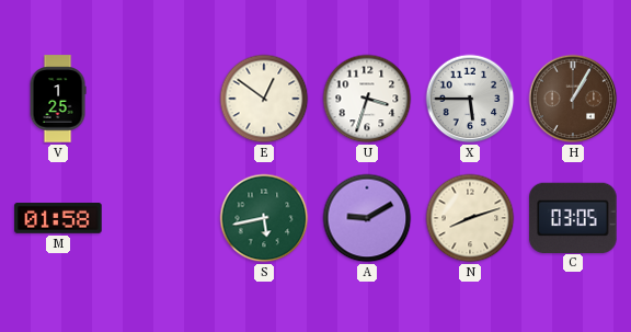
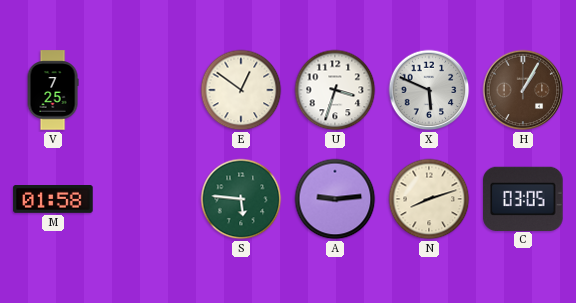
V: 1:25 -> 7:25 (53, 90)
X: 5:45 -> 5:49 (429, 90)
S: 5:43 -> 5:46 (241, 199)
A: 9:10 -> 9:14 (335, 199)
